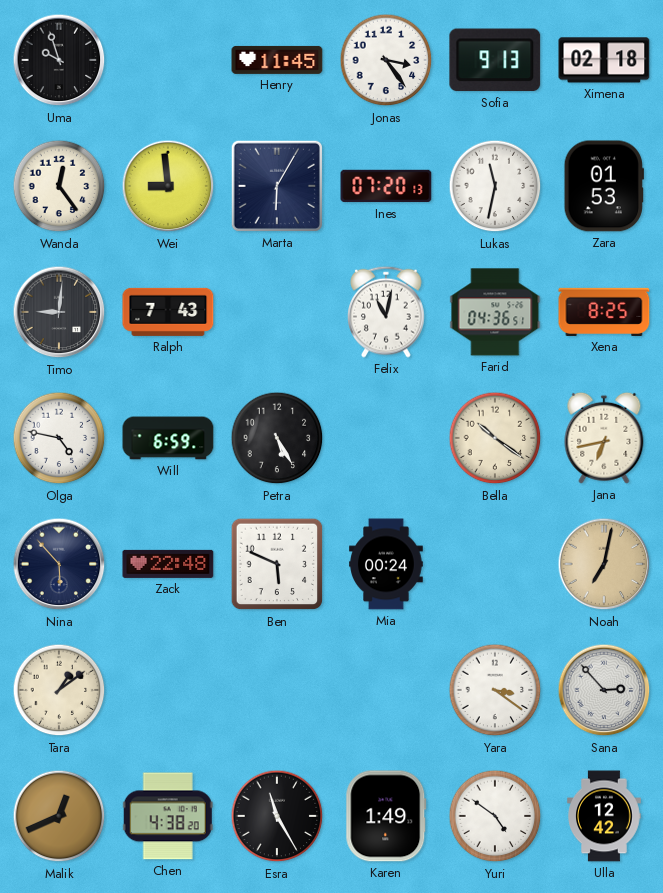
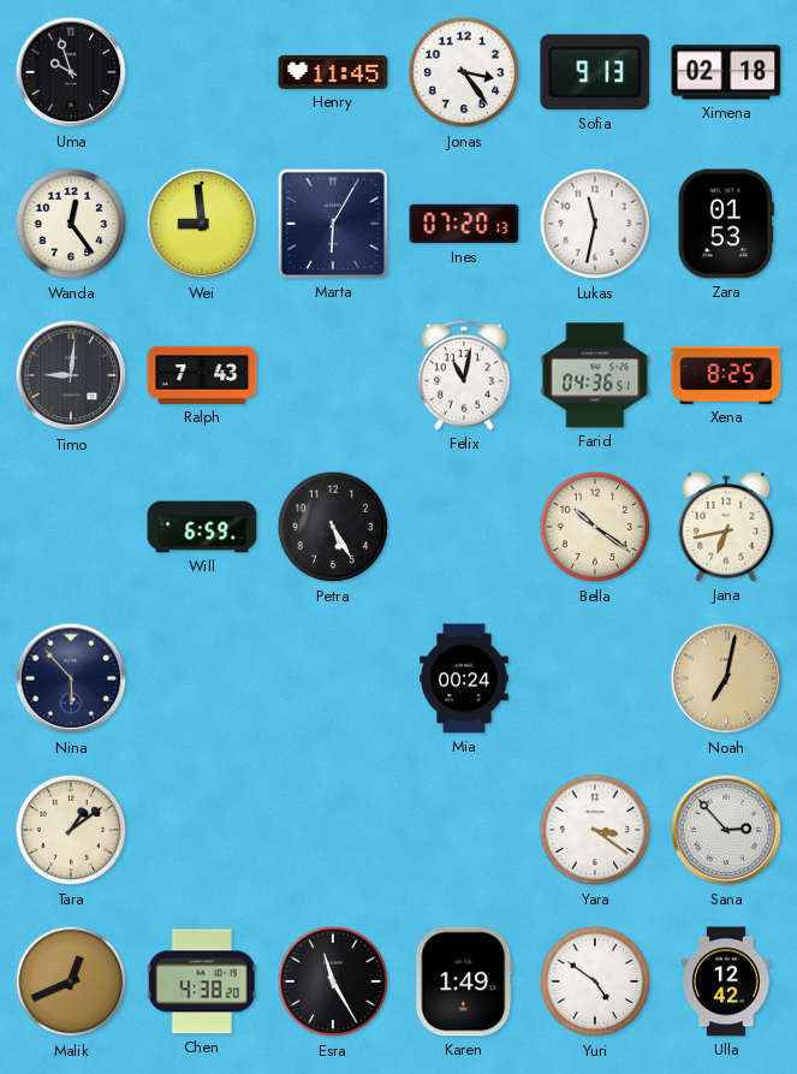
Olga: 4:47 -> none (59, 438)
Zack: 22:48 -> none (168, 564)
Ben: 5:49 -> none (277, 564)
